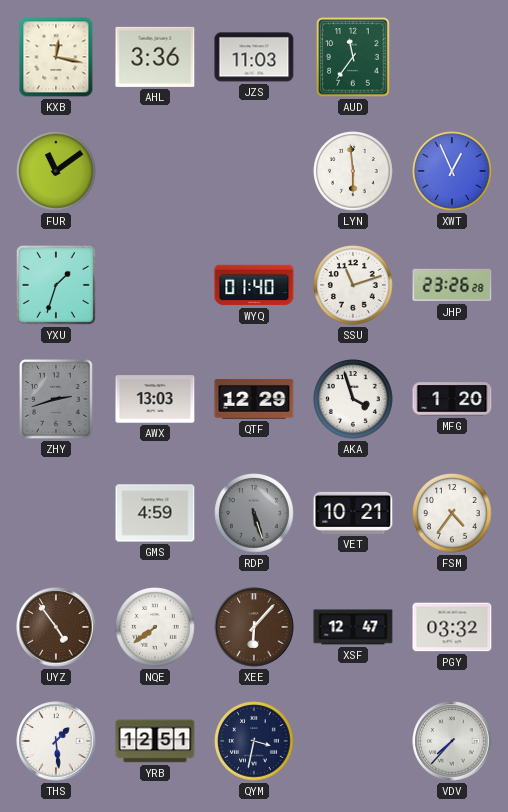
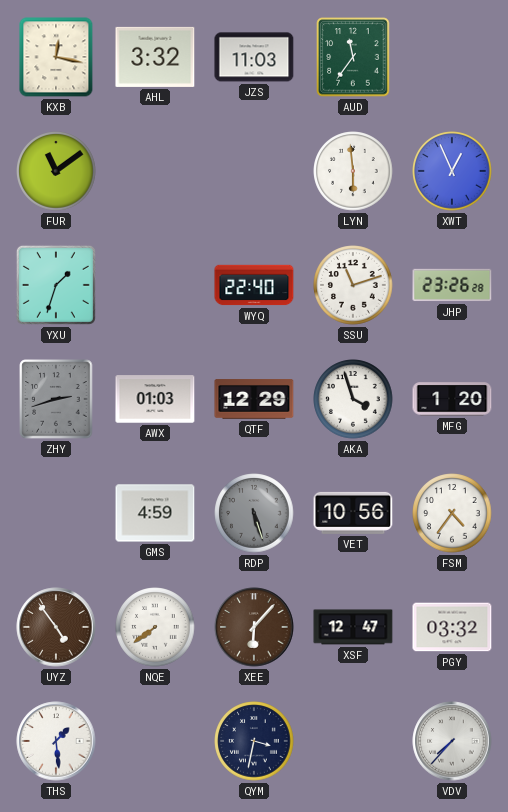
AHL: 3:36 -> 3:32 (155, 57)
WYQ: 01:40 -> 22:40 (254, 285)
AWX: 13:03 -> 01:03 (155, 399)
VET: 10:21 -> 10:56 (353, 513)
YRB: 12:51 -> none (155, 741)
